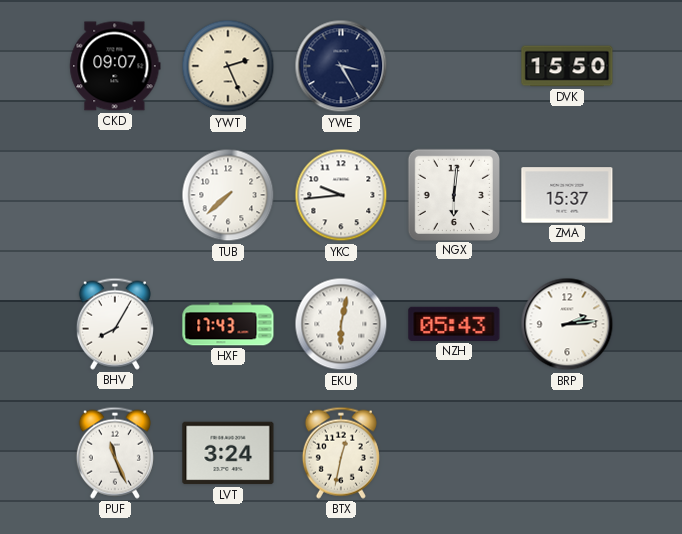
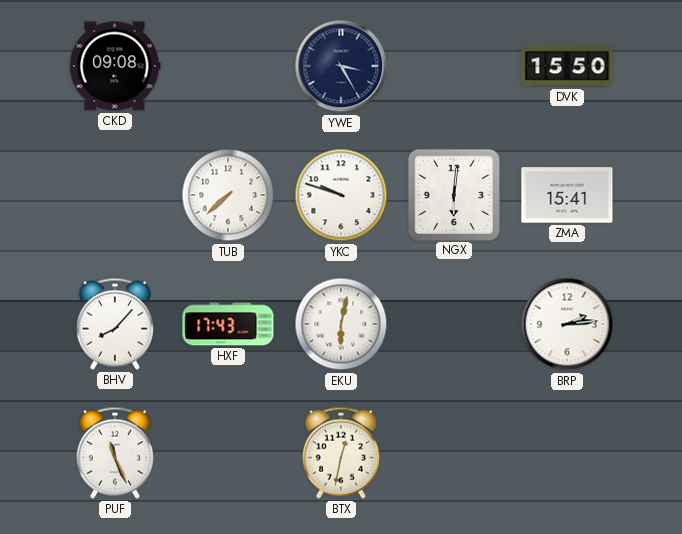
CKD: 09:07 -> 09:08 (115, 66)
YWT: 2:26 -> none (228, 66)
YKC: 9:44 -> 9:48 (341, 195)
ZMA: 15:37 -> 15:41 (567, 195)
BHV: 8:05 -> 8:07 (115, 324)
NZH: 05:43 -> none (454, 324)
LVT: 3:24 -> none (228, 453)
